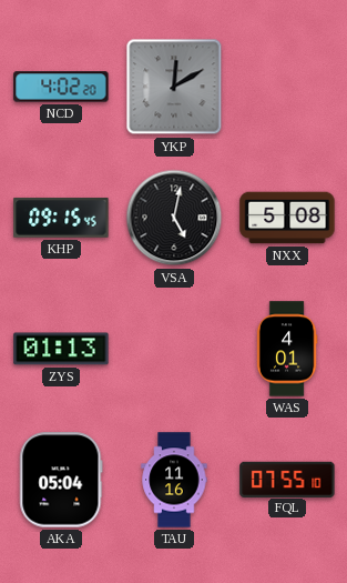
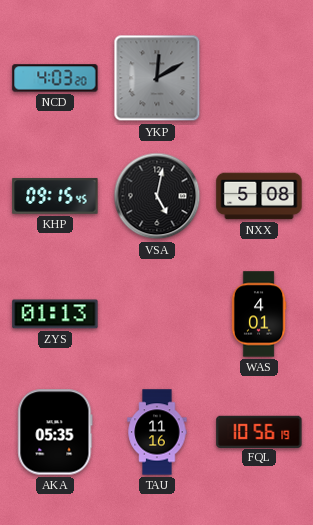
NCD: 4:02 -> 4:03 (55, 78)
AKA: 05:04 -> 05:35 (55, 432)
FQL: 07:55 -> 10:56 (259, 431)
